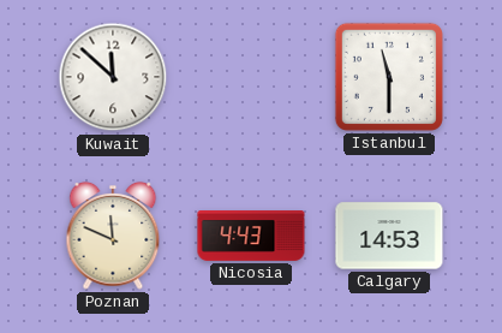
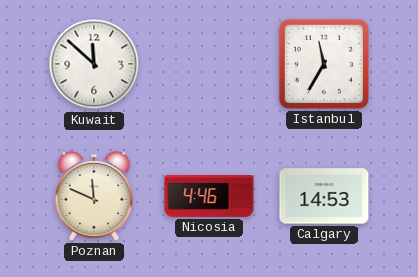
Istanbul: 11:30 -> 11:35 (324, 64)
Nicosia: 4:43 -> 4:46 (209, 197)
